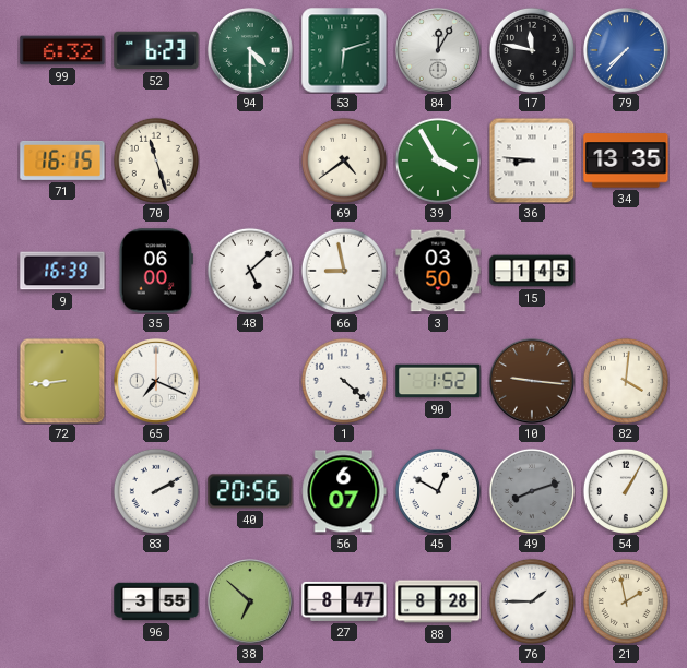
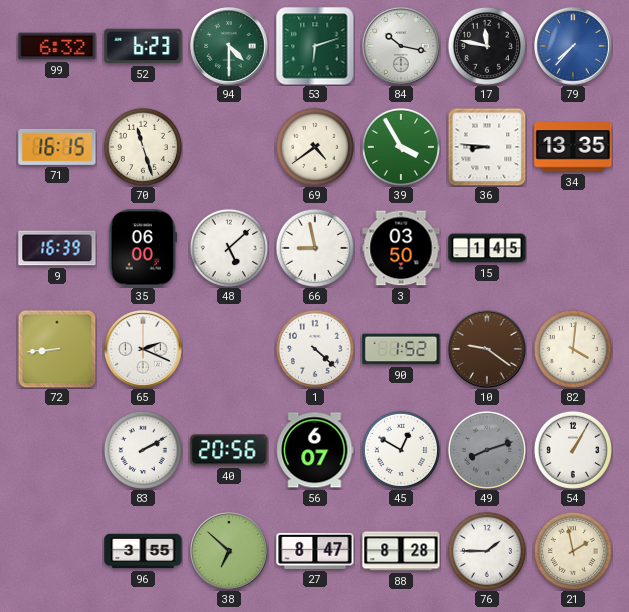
84: 12:05 -> 10:17 (402, 47)
65: 7:19 -> 2:19 (144, 350)
10: 9:16 -> 9:21 (488, 350)
